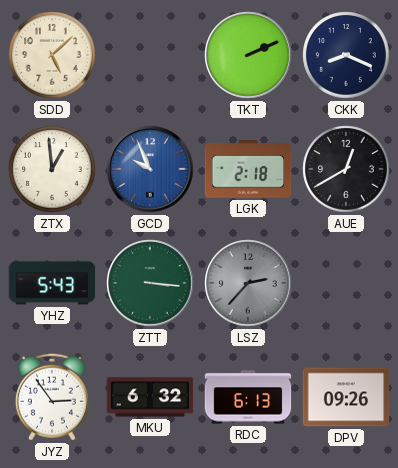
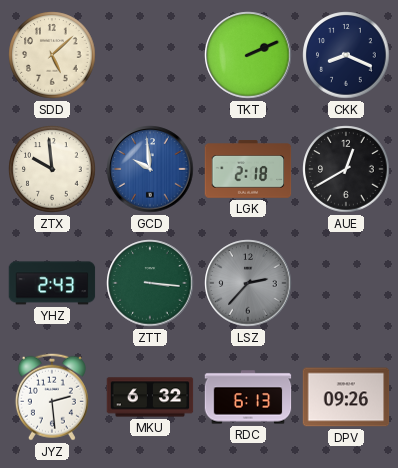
ZTX: 12:59 -> 9:59 (52, 169)
GCD: 9:56 -> 9:59 (150, 169)
YHZ: 5:43 -> 2:43 (52, 283)
JYZ: 2:54 -> 2:29 (52, 397)
